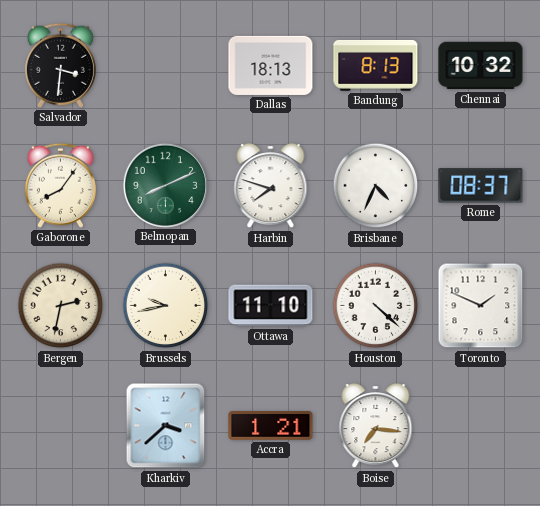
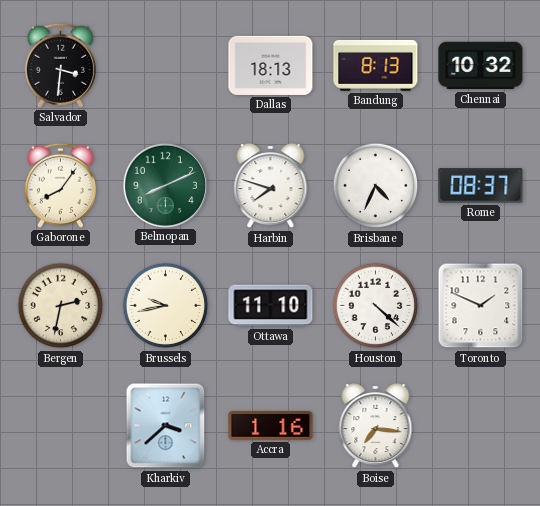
Accra: 1:21 -> 1:16 (271, 426)
